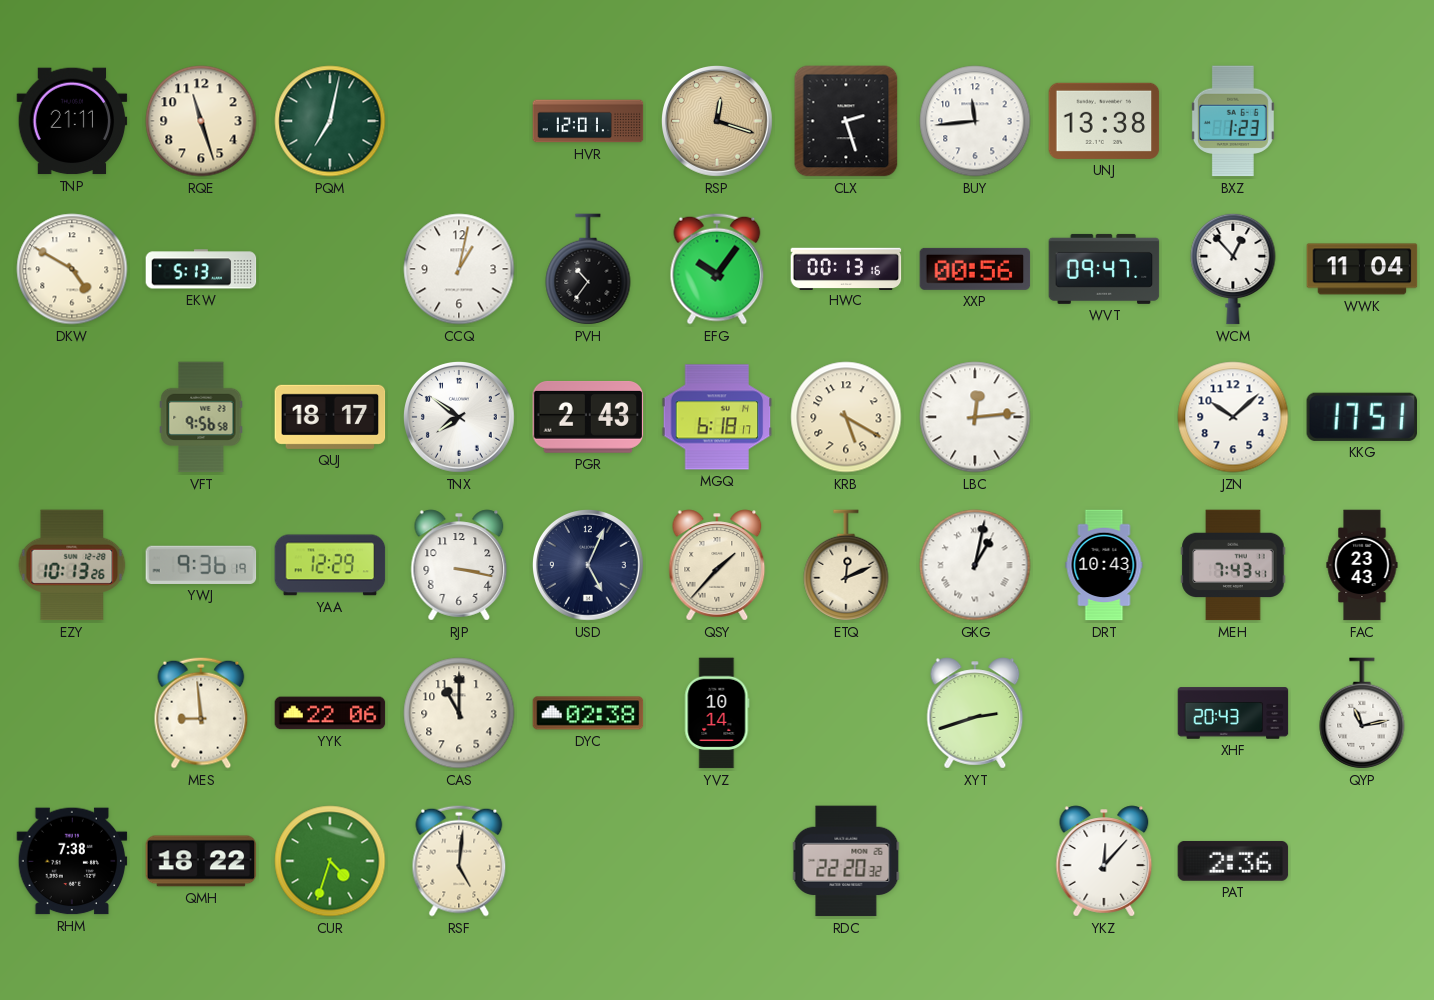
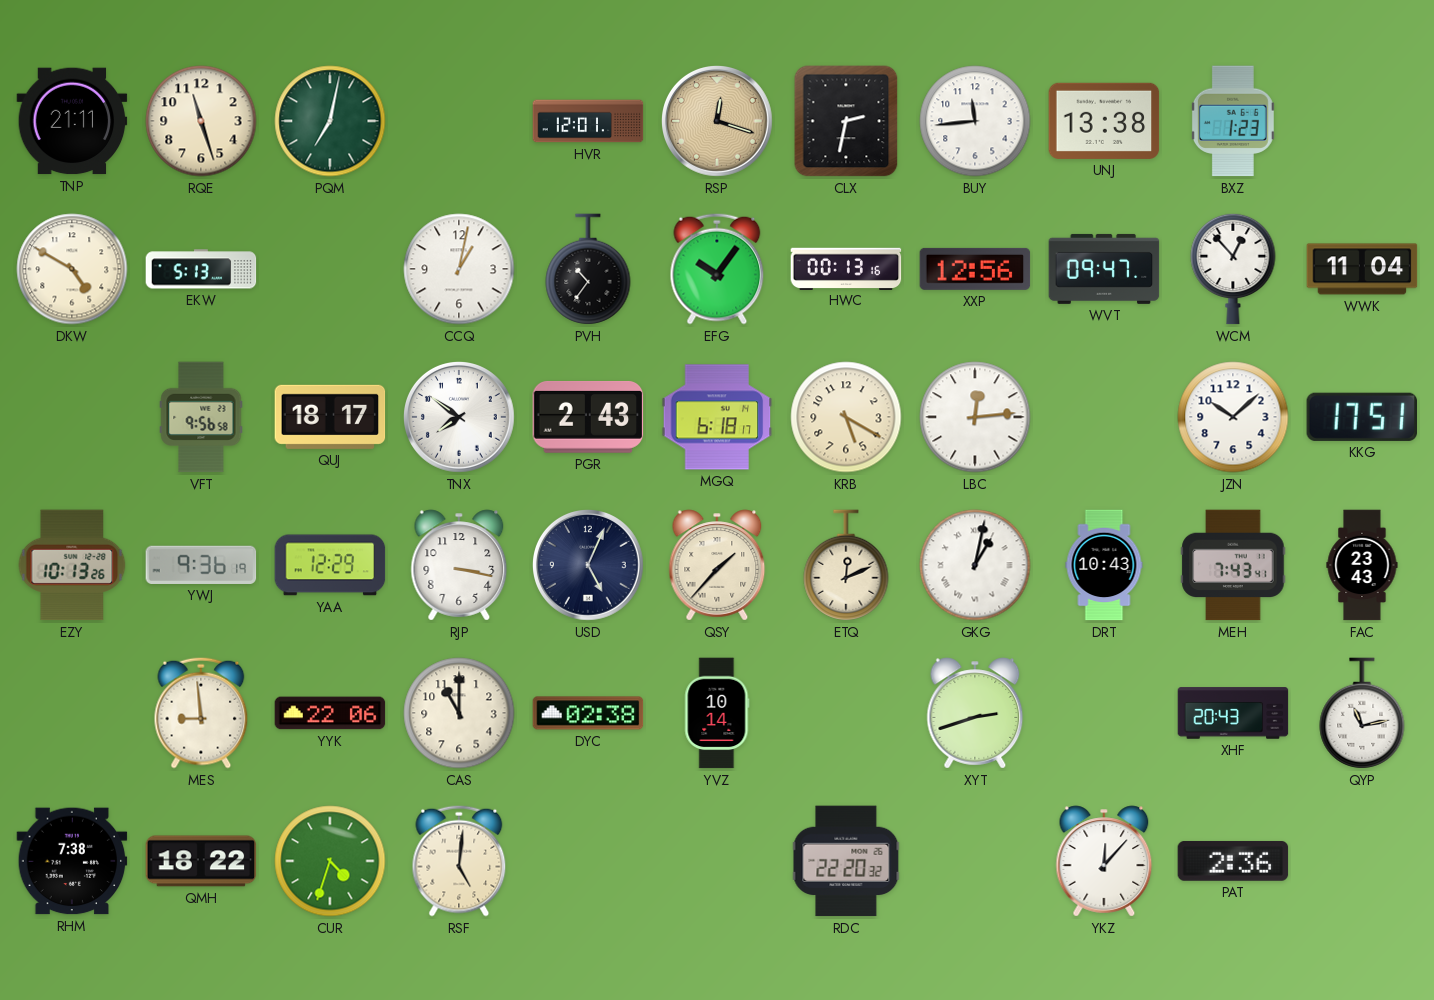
CLX: 2:27 -> 2:32 (846, 121)
XXP: 00:56 -> 12:56 (975, 269)
